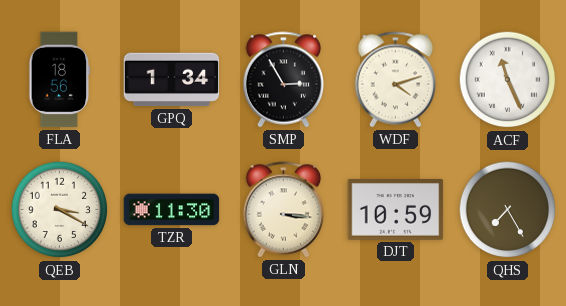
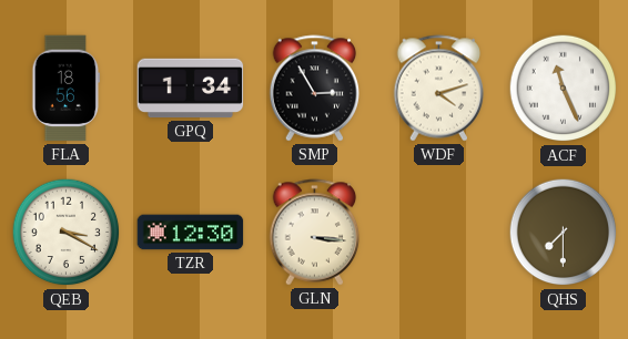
TZR: 11:30 -> 12:30 (191, 233)
DJT: 10:59 -> none (396, 210)
QHS: 7:25 -> 7:30 (564, 233)
